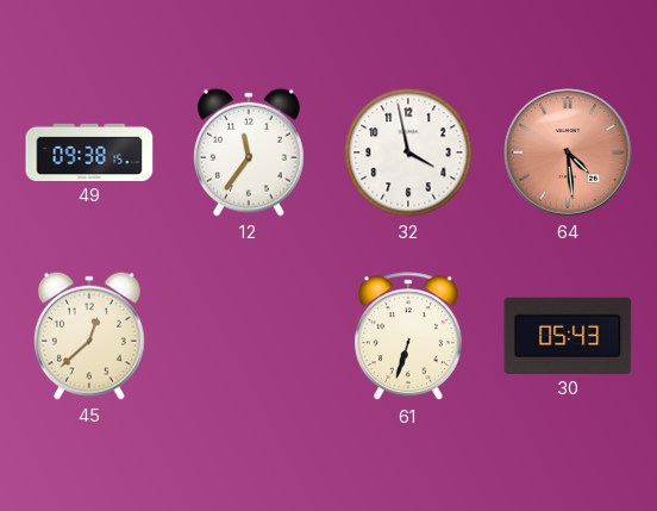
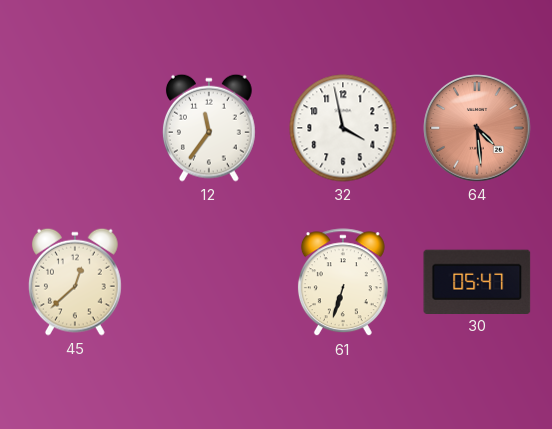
49: 09:38 -> none (89, 151)
30: 05:43 -> 05:47 (477, 281)
